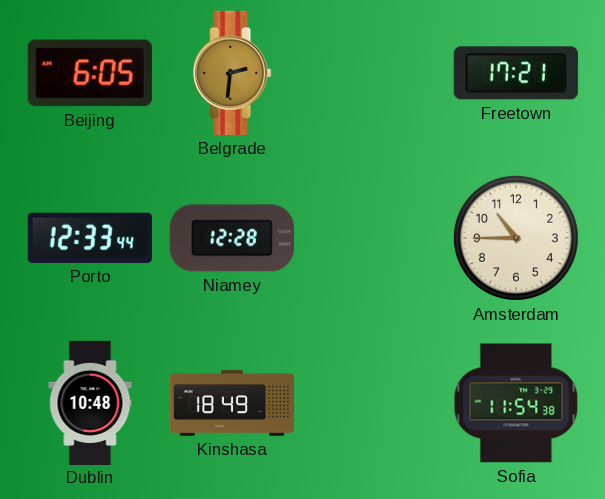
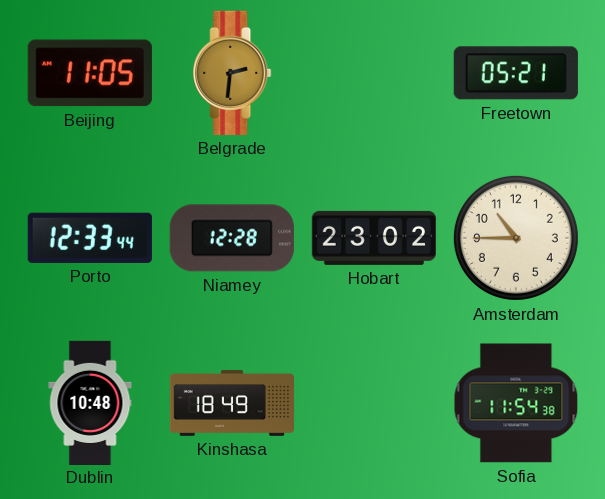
Beijing: 6:05 -> 11:05 (90, 73)
Freetown: 17:21 -> 05:21 (516, 73)
Hobart: none -> 23:02 (374, 238)
